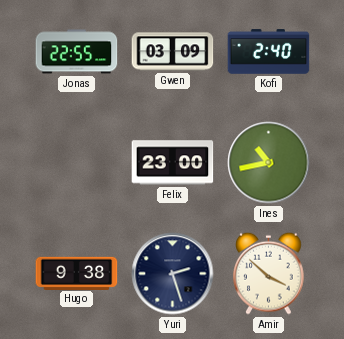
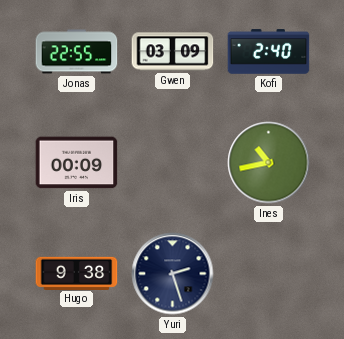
Iris: none -> 00:09 (77, 163)
Felix: 23:00 -> none (173, 163)
Amir: 3:52 -> none (269, 273)
